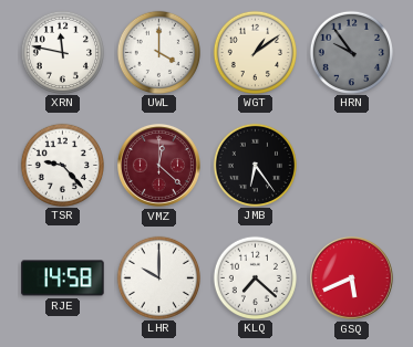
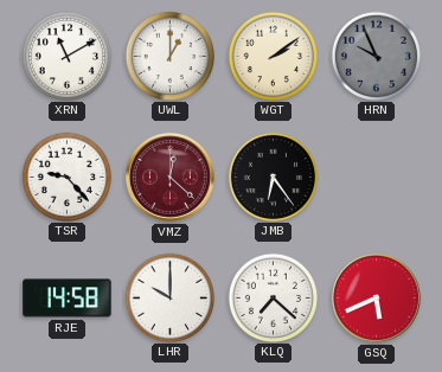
XRN: 11:47 -> 11:10 (66, 56)
UWL: 4:00 -> 1:00 (169, 56)
WGT: 1:09 -> 2:09 (273, 56)
HRN: 9:54 -> 9:56 (376, 56)
